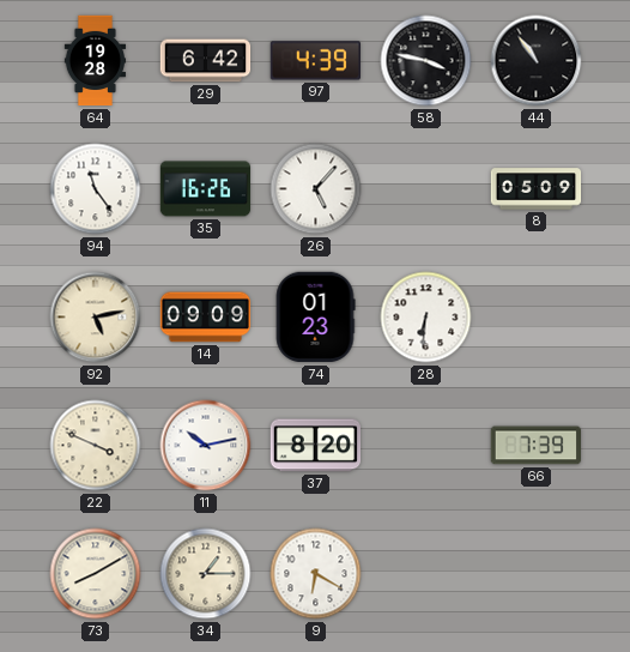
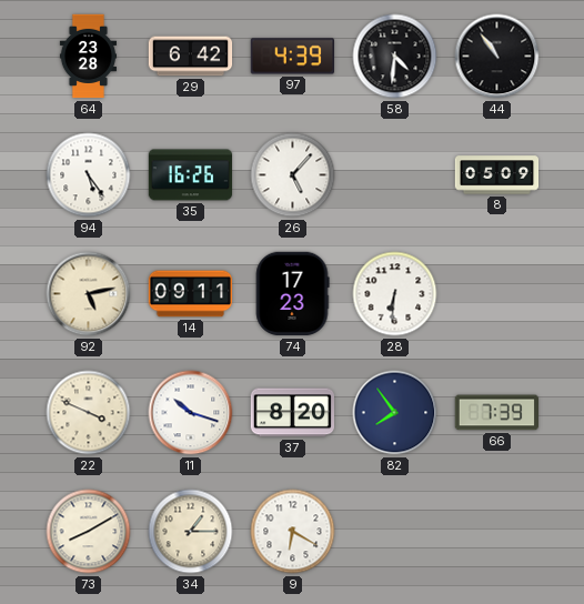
64: 19:28 -> 23:28 (88, 57)
58: 3:47 -> 4:31 (395, 57)
94: 11:24 -> 5:24 (89, 175)
14: 09:09 -> 09:11 (191, 294)
74: 01:23 -> 17:23 (292, 294)
11: 10:13 -> 10:18 (191, 413)
82: none -> 7:54 (395, 413)
